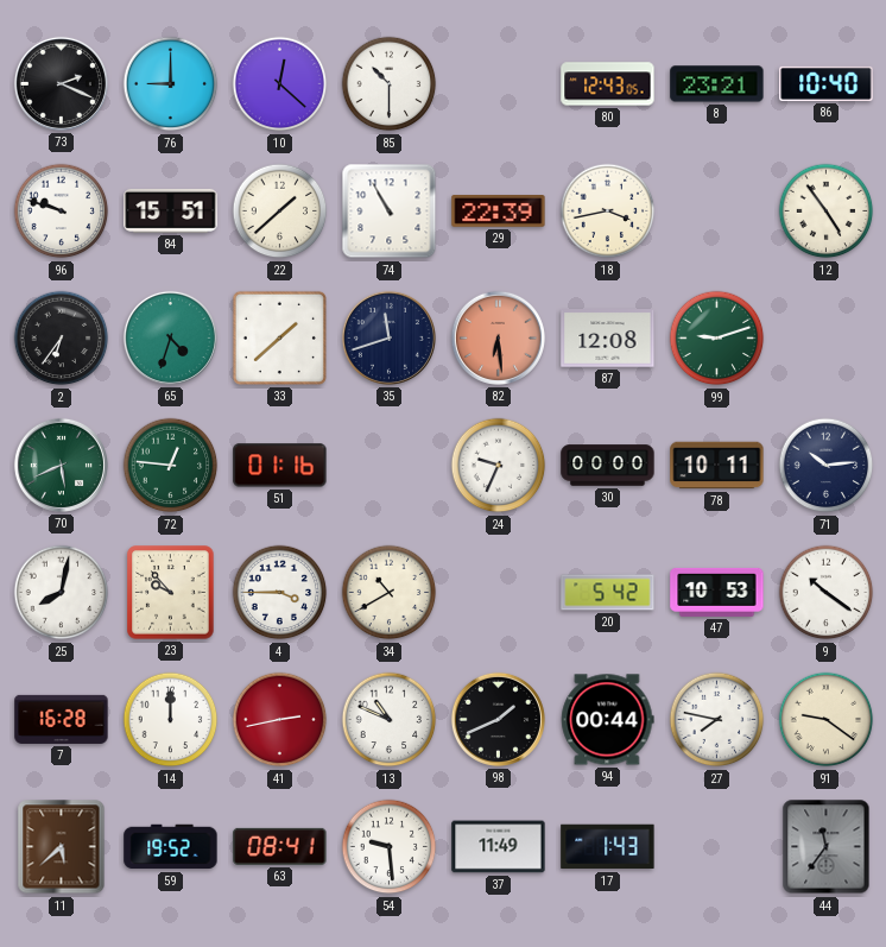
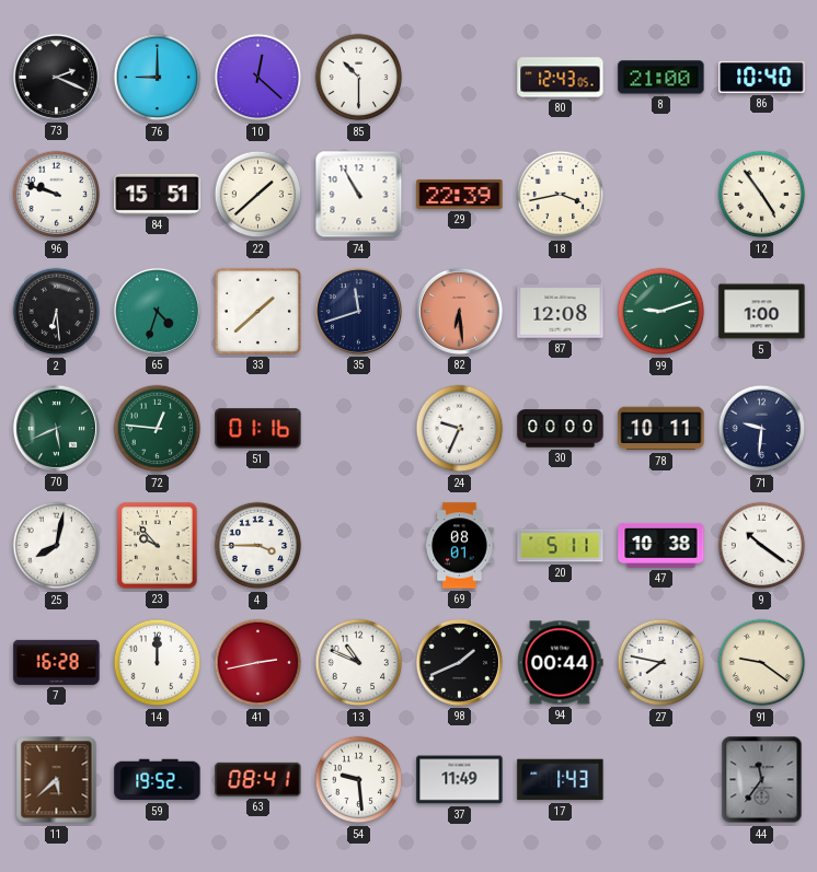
8: 23:21 -> 21:00 (661, 78)
2: 6:36 -> 6:29 (57, 312)
5: none -> 1:00 (762, 312)
71: 10:14 -> 9:31 (762, 429)
34: 10:40 -> none (390, 593)
69: none -> 08:01 (460, 546)
20: 5:42 -> 5:11 (561, 546)
47: 10:53 -> 10:38 (661, 545)
